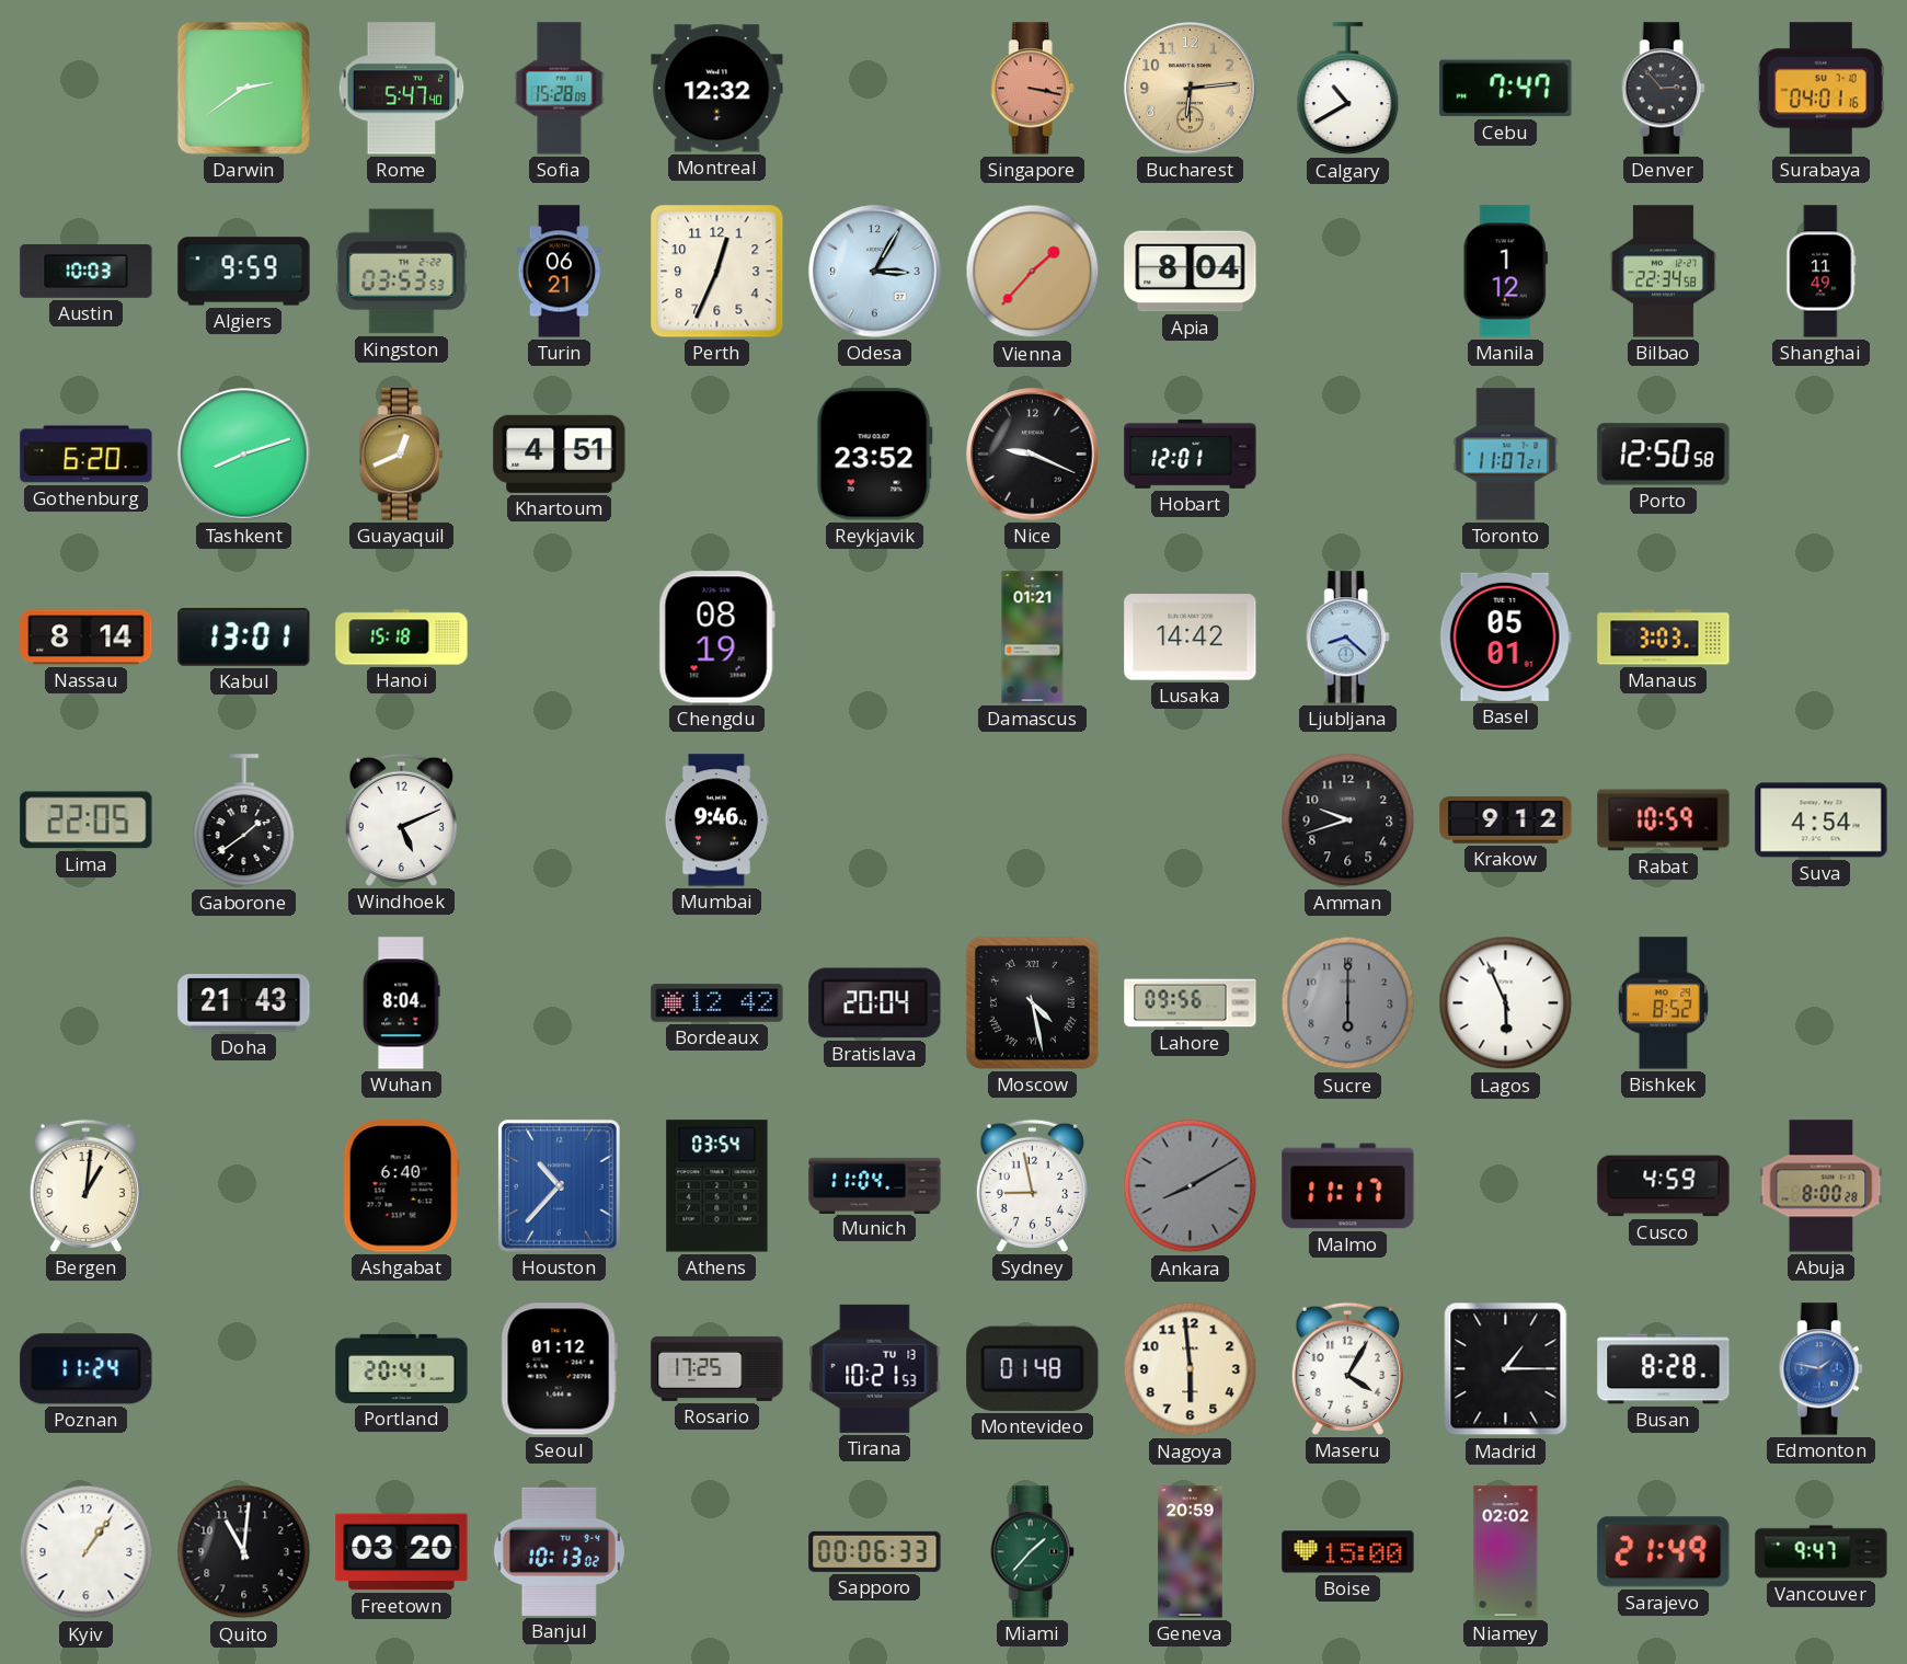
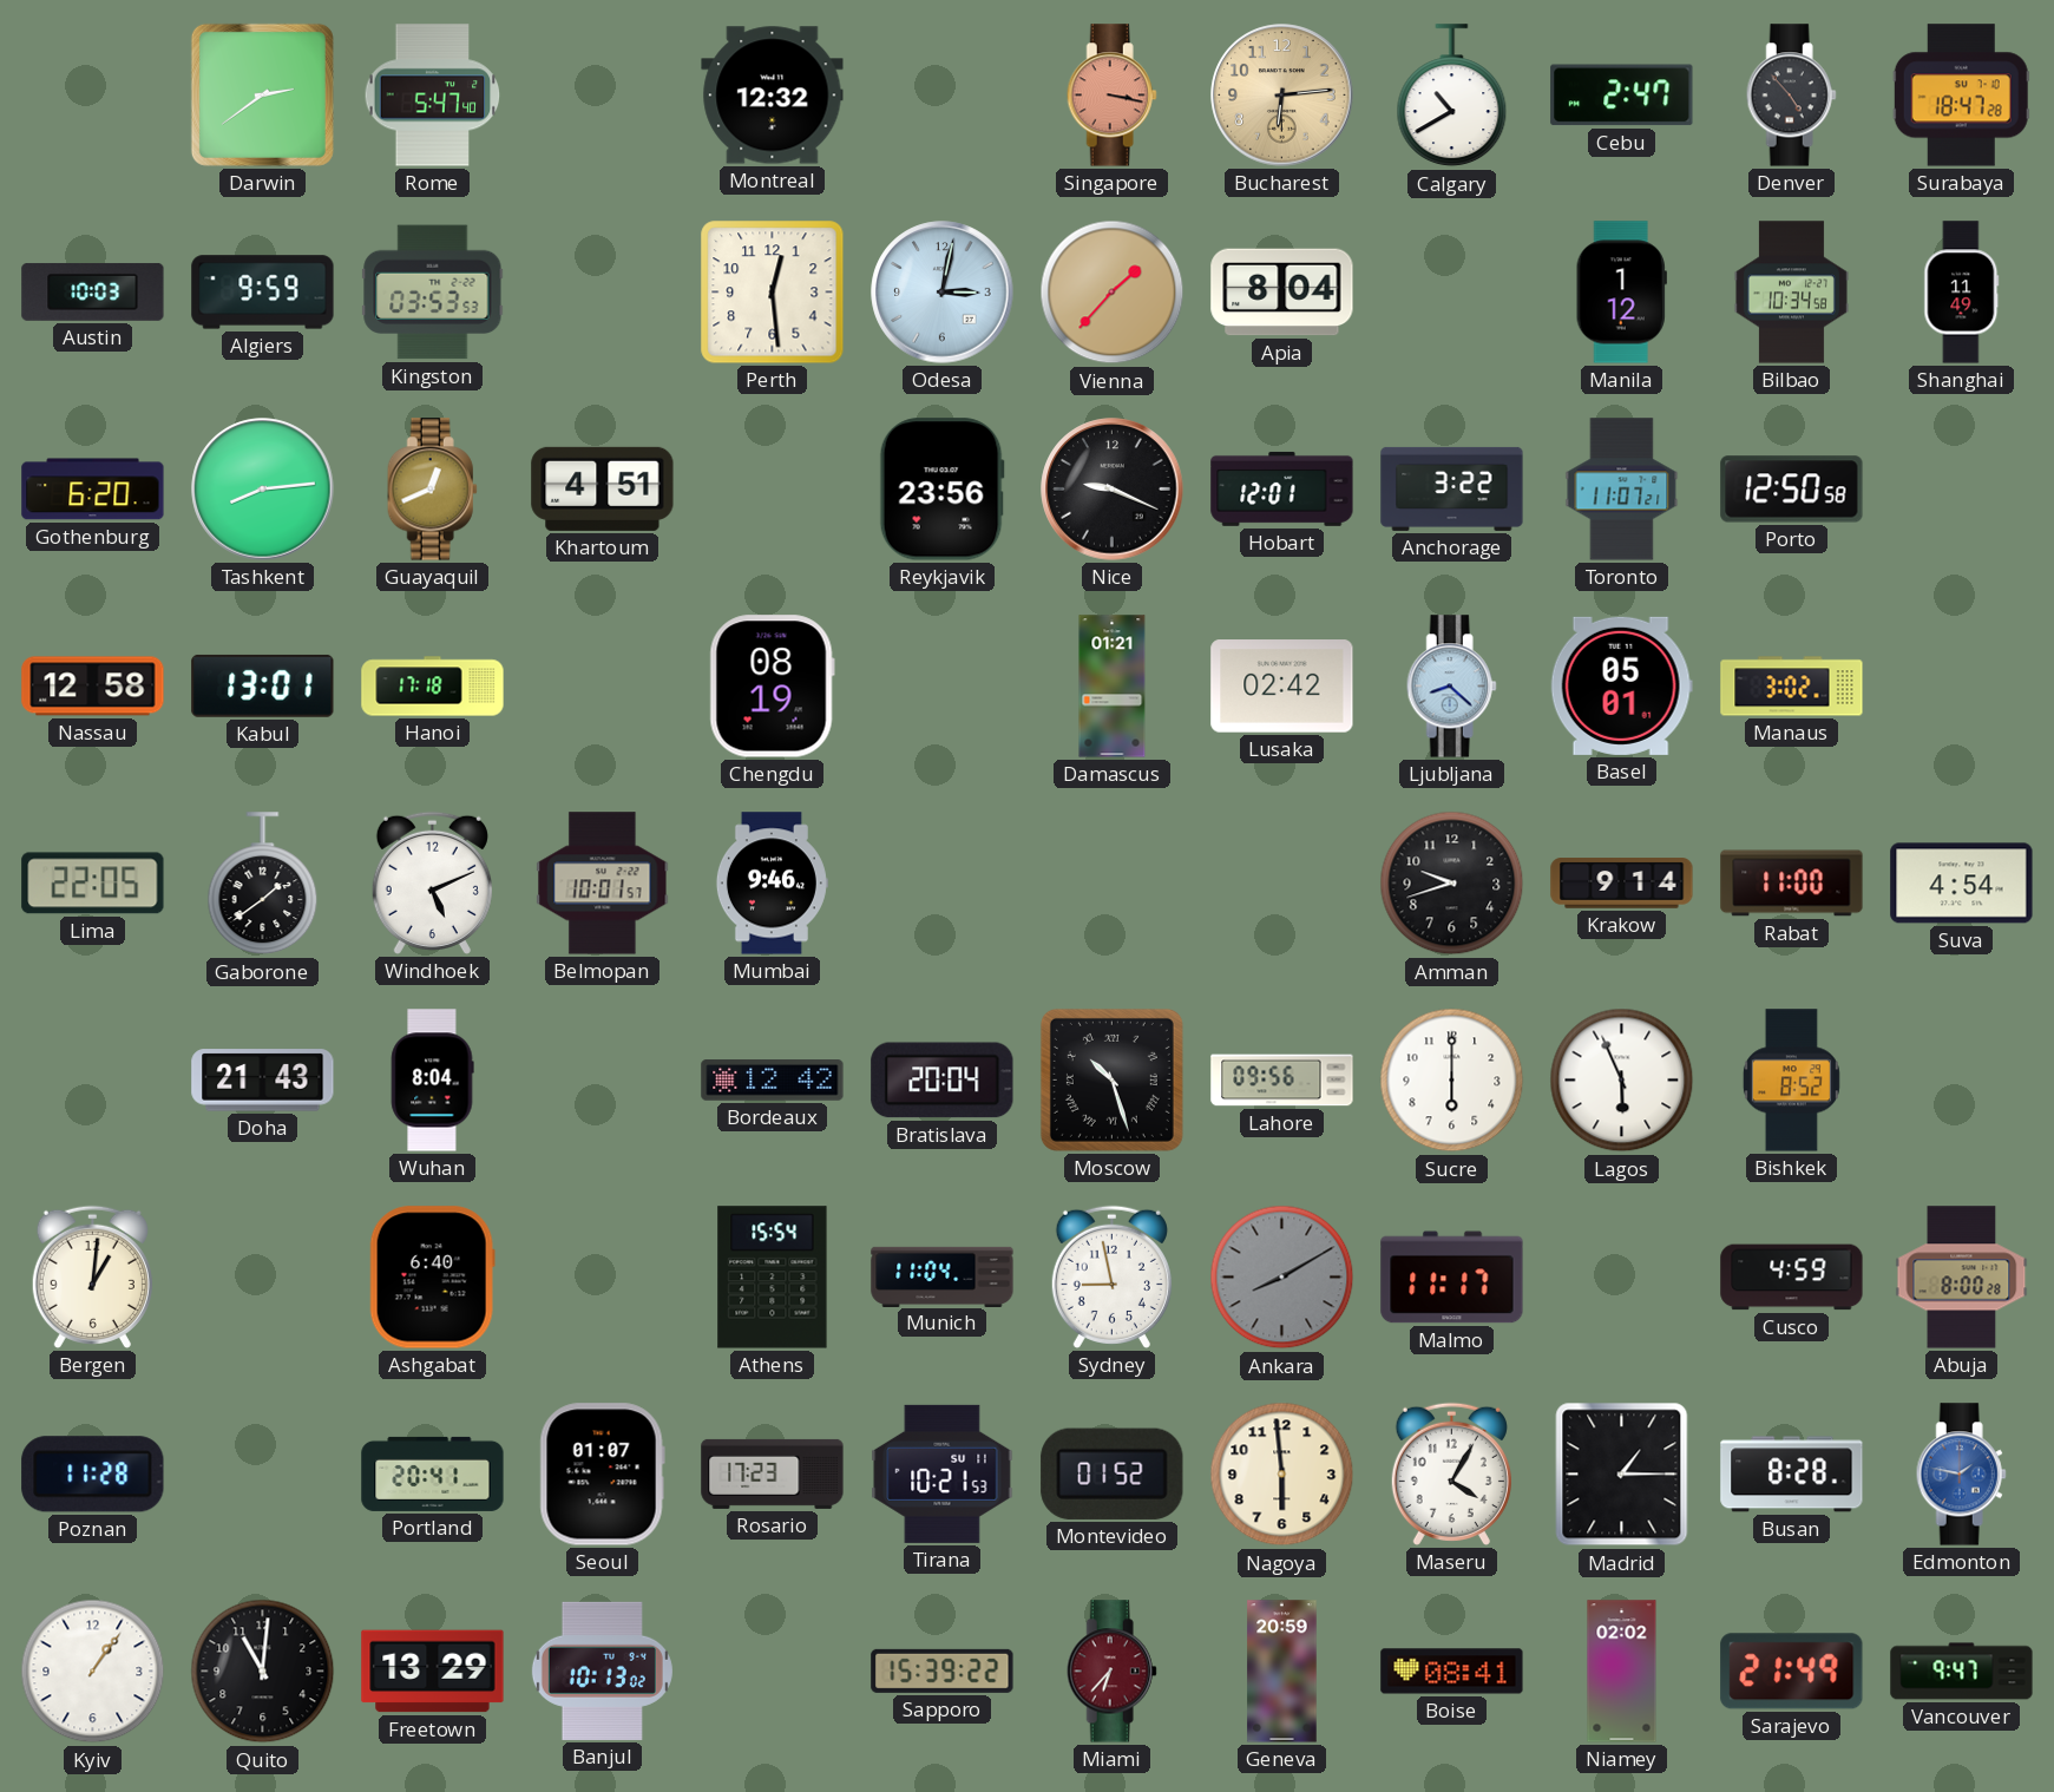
Sofia: 15:28 -> none (560, 89)
Cebu: 7:47 -> 2:47 (1622, 96)
Denver: 2:53 -> 4:53 (1791, 96)
Surabaya: 04:01 -> 18:47 (1961, 96)
Turin: 06:21 -> none (560, 272)
Perth: 12:34 -> 12:29 (773, 293)
Odesa: 3:05 -> 3:02 (943, 293)
Bilbao: 22:34 -> 10:34 (1791, 293)
Tashkent: 8:12 -> 8:14 (263, 490)
Reykjavik: 23:52 -> 23:56 (941, 490)
Anchorage: none -> 3:22 (1452, 488)
Nassau: 8:14 -> 12:58 (93, 687)
Hanoi: 15:18 -> 17:18 (433, 687)
Lusaka: 14:42 -> 02:42 (1282, 687)
Manaus: 3:03 -> 3:02 (1792, 687)
Belmopan: none -> 10:01 (603, 884)
Krakow: 9:12 -> 9:14 (1622, 884)
Rabat: 10:59 -> 11:00 (1792, 884)
Moscow: 4:28 -> 10:27 (1111, 1079)
Sucre dial: grey -> white (1452, 1081)
Houston: 10:37 -> none (560, 1186)
Athens: 03:54 -> 15:54 (773, 1278)
Poznan: 11:24 -> 11:28 (93, 1475)
Seoul: 01:12 -> 01:07 (602, 1475)
Rosario: 17:25 -> 17:23 (773, 1473)
Tirana date: TU 13 -> SU 11 (943, 1473)
Montevideo: 01:48 -> 01:52 (1113, 1473)
Freetown: 03:20 -> 13:29 (433, 1672)
Sapporo: 00:06 -> 15:39 (943, 1670)
Miami: 1:37 -> 6:37 (1111, 1672)
Miami dial: green -> burgundy (1111, 1672)
Boise: 15:00 -> 08:41 (1452, 1672)
